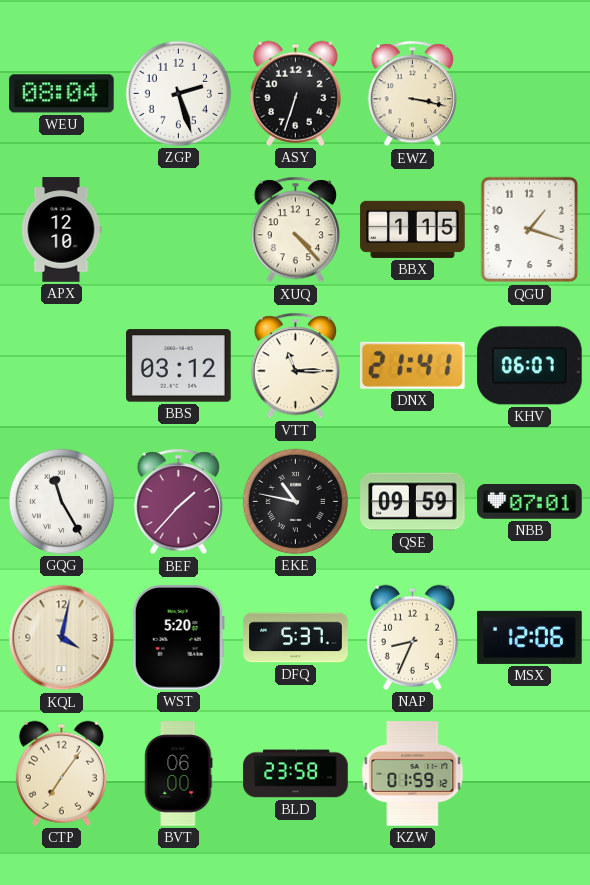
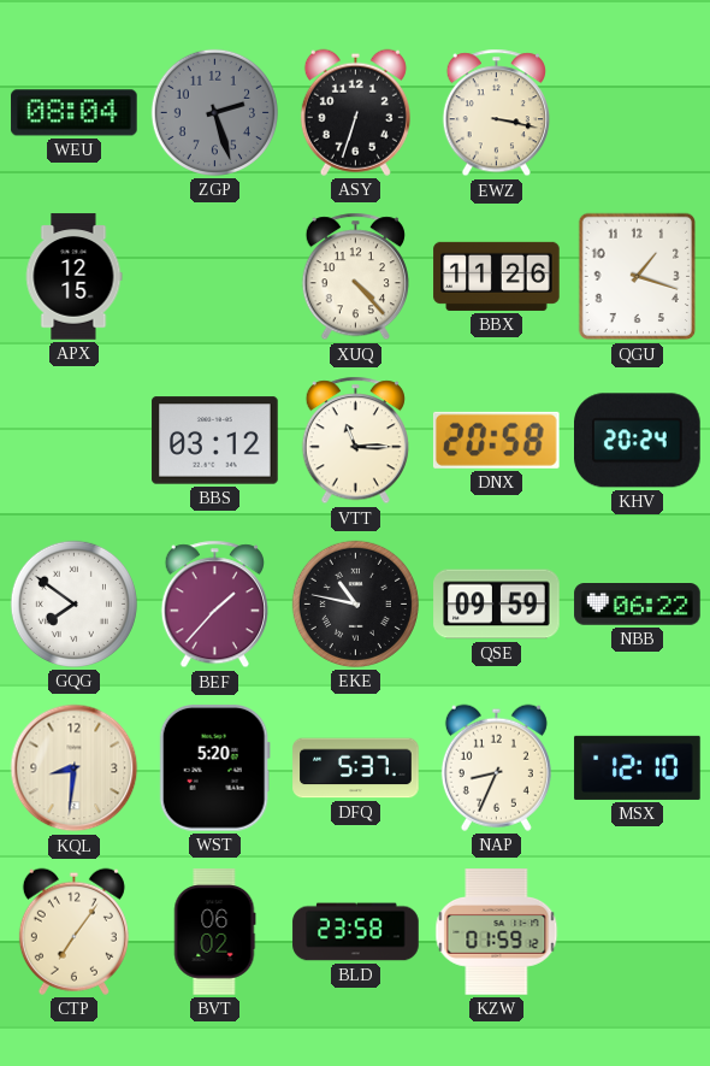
ZGP dial: white -> grey (214, 112)
APX: 12:10 -> 12:15 (73, 277)
BBX: 1:15 -> 11:26 (497, 276)
DNX: 21:41 -> 20:58 (497, 440)
KHV: 06:07 -> 20:24 (638, 441)
GQG: 11:25 -> 7:51 (73, 603)
NBB: 07:01 -> 06:22 (638, 605)
KQL: 4:02 -> 8:31 (75, 768)
MSX: 12:06 -> 12:10 (638, 767)
BVT: 06:00 -> 06:02 (214, 932)
